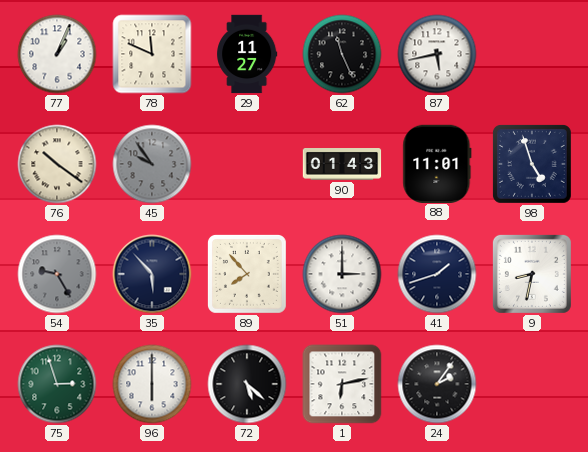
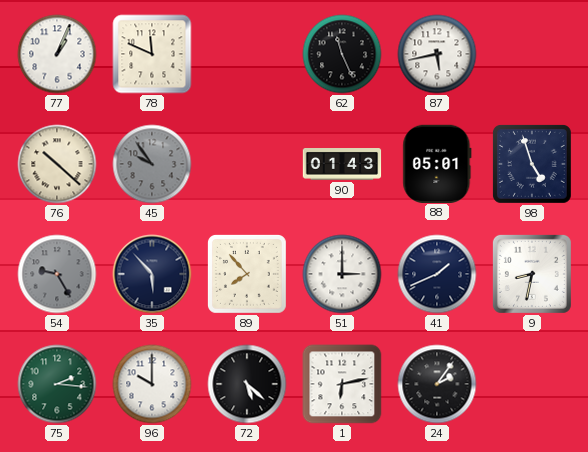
29: 11:27 -> none (247, 54)
76: 10:21 -> 10:22 (57, 164)
88: 11:01 -> 05:01 (437, 163)
41: 1:42 -> 1:41 (437, 274)
75: 2:57 -> 2:16 (57, 384)
96: 6:00 -> 10:00 (152, 384)
